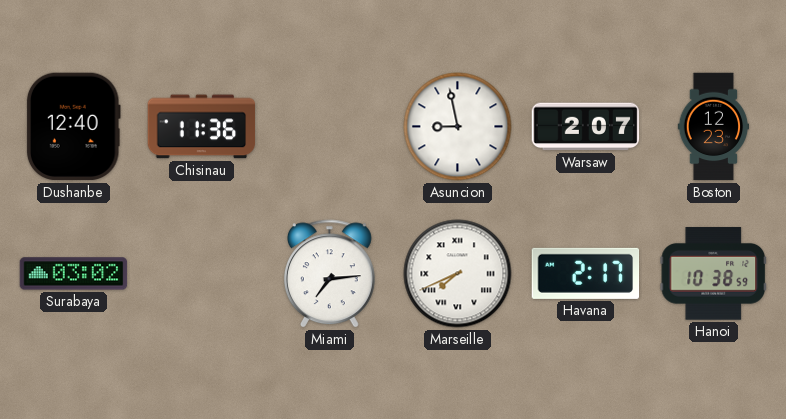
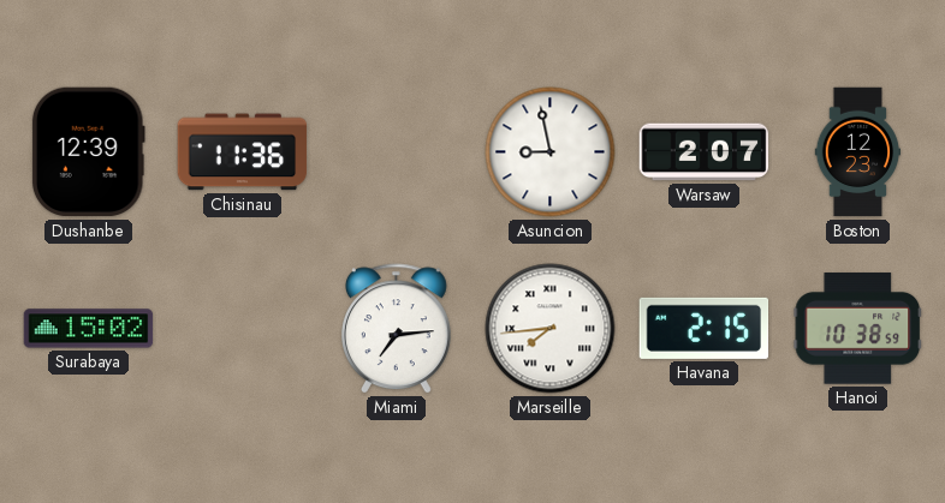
Dushanbe: 12:40 -> 12:39 (88, 152)
Surabaya: 03:02 -> 15:02 (89, 329)
Marseille: 7:41 -> 7:44 (551, 329)
Havana: 2:17 -> 2:15 (705, 328)
